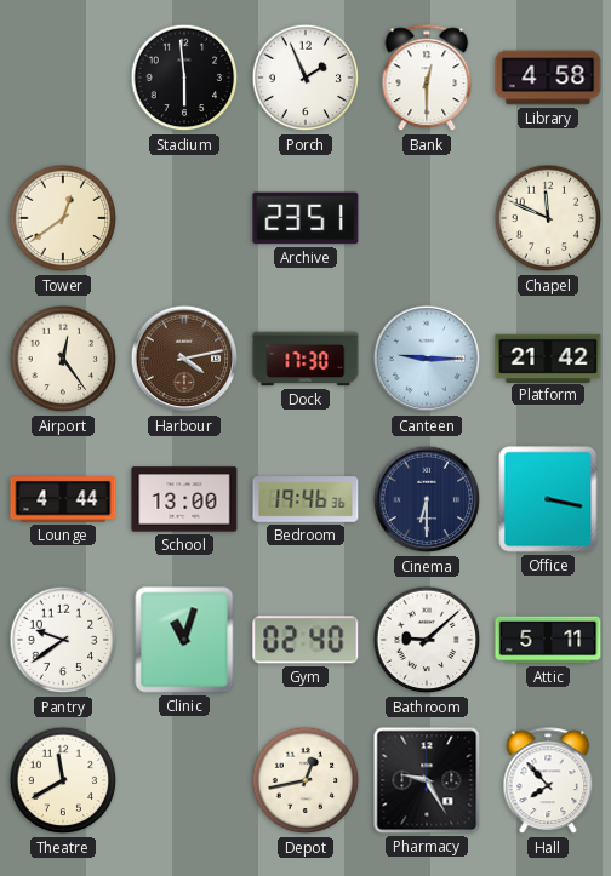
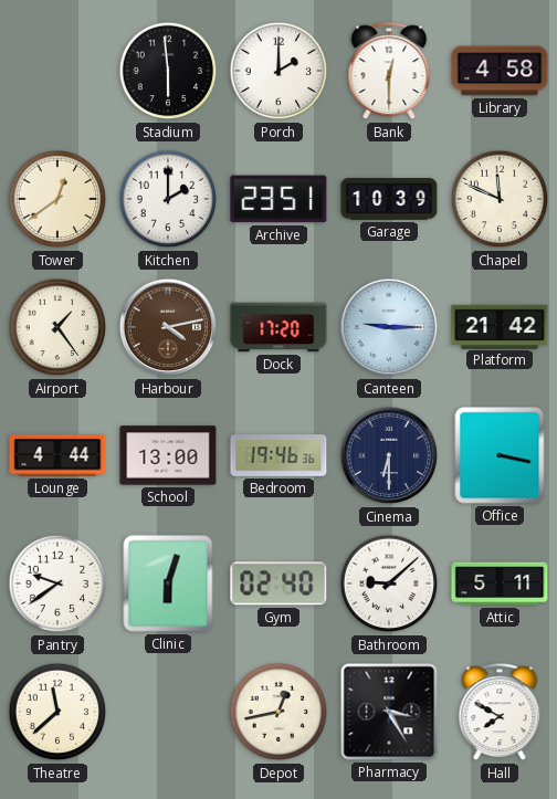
Porch: 1:56 -> 2:00 (278, 71)
Kitchen: none -> 2:00 (168, 199)
Garage: none -> 10:39 (389, 199)
Airport: 12:24 -> 1:24 (57, 327)
Dock: 17:30 -> 17:20 (278, 327)
Clinic: 11:03 -> 6:03 (168, 584)
Theatre: 11:40 -> 11:38 (57, 712)
Pharmacy: 9:25 -> 3:25 (389, 712)
Hall: 7:53 -> 7:50 (500, 713)
